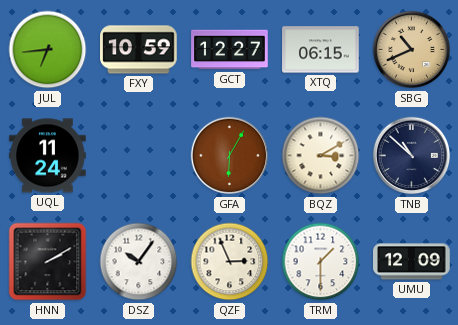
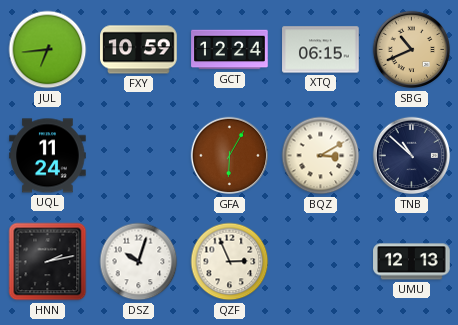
GCT: 12:27 -> 12:24 (230, 50)
HNN: 2:10 -> 2:13 (48, 262)
DSZ: 10:06 -> 10:03 (139, 262)
TRM: 1:30 -> none (321, 262)
UMU: 12:09 -> 12:13 (412, 262)
